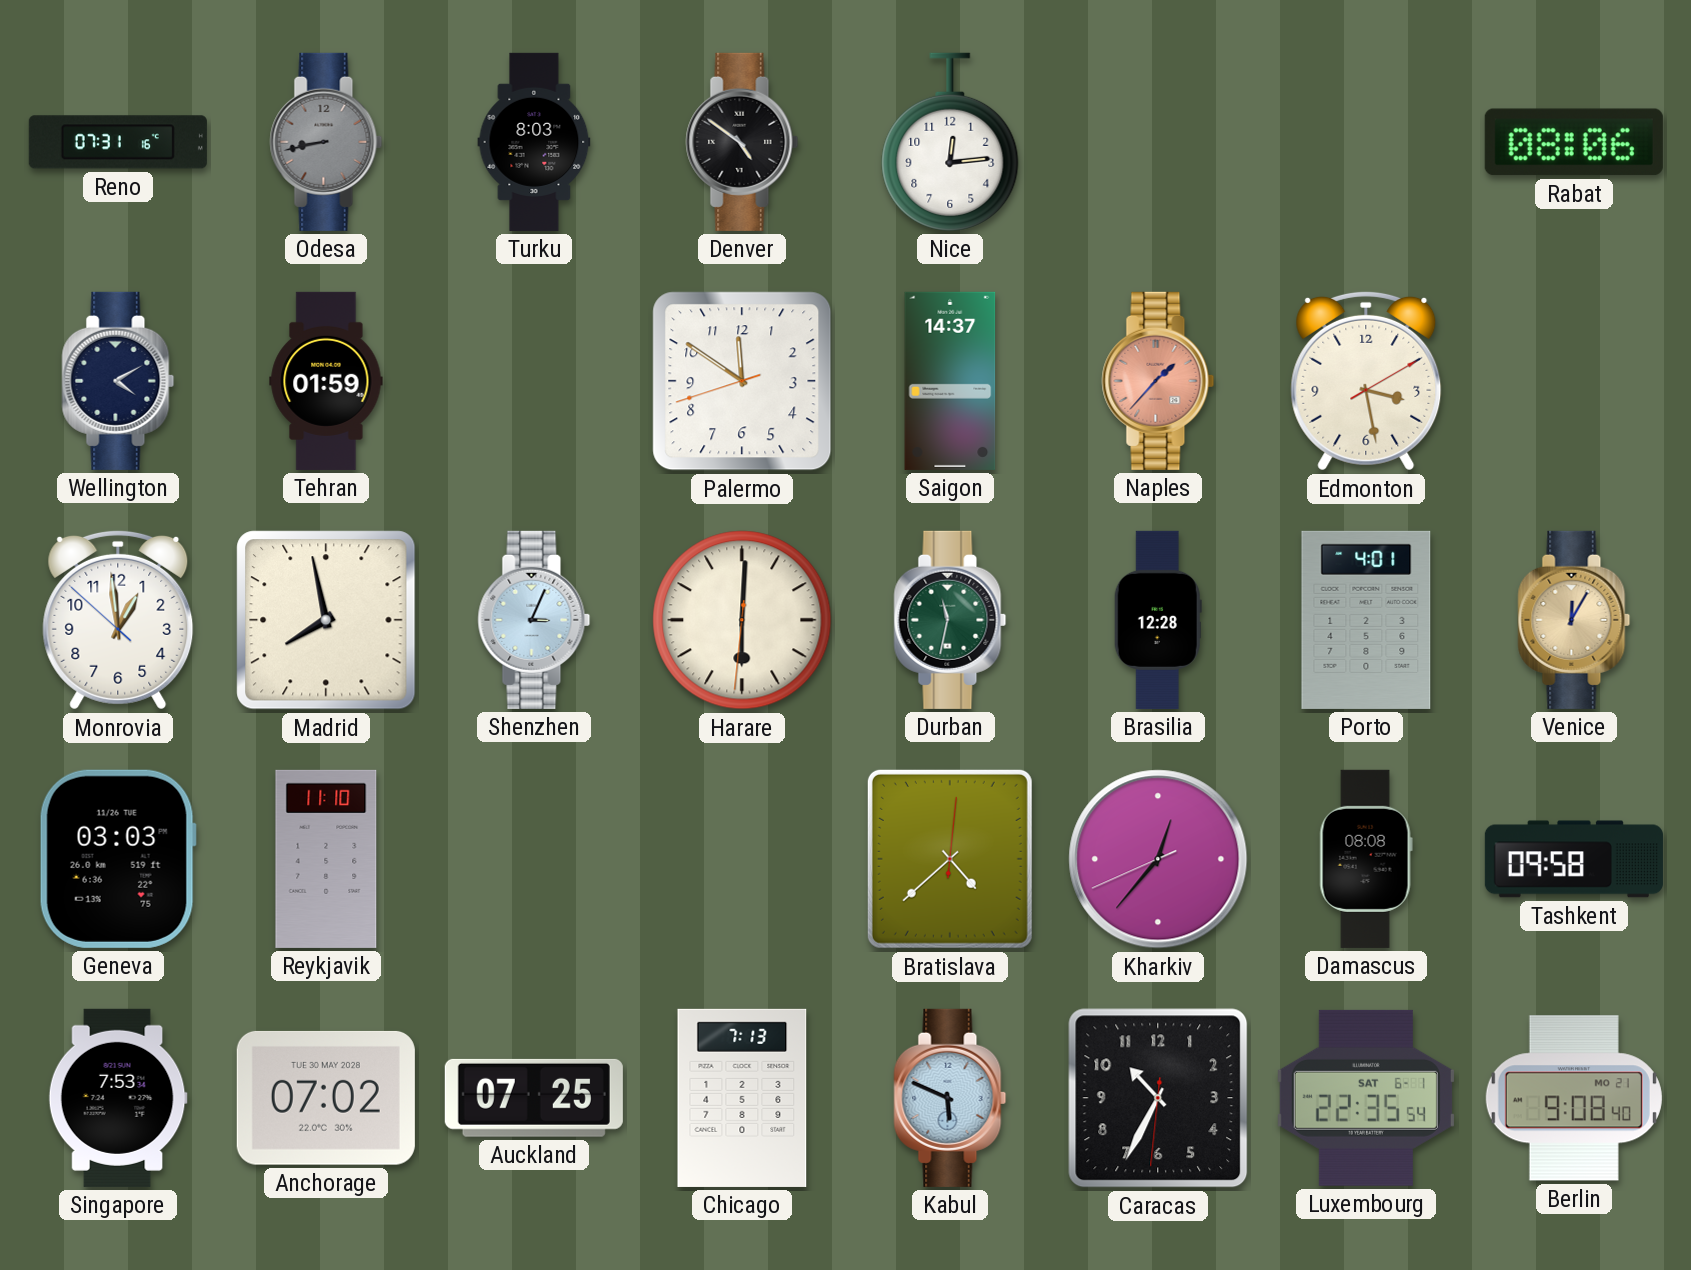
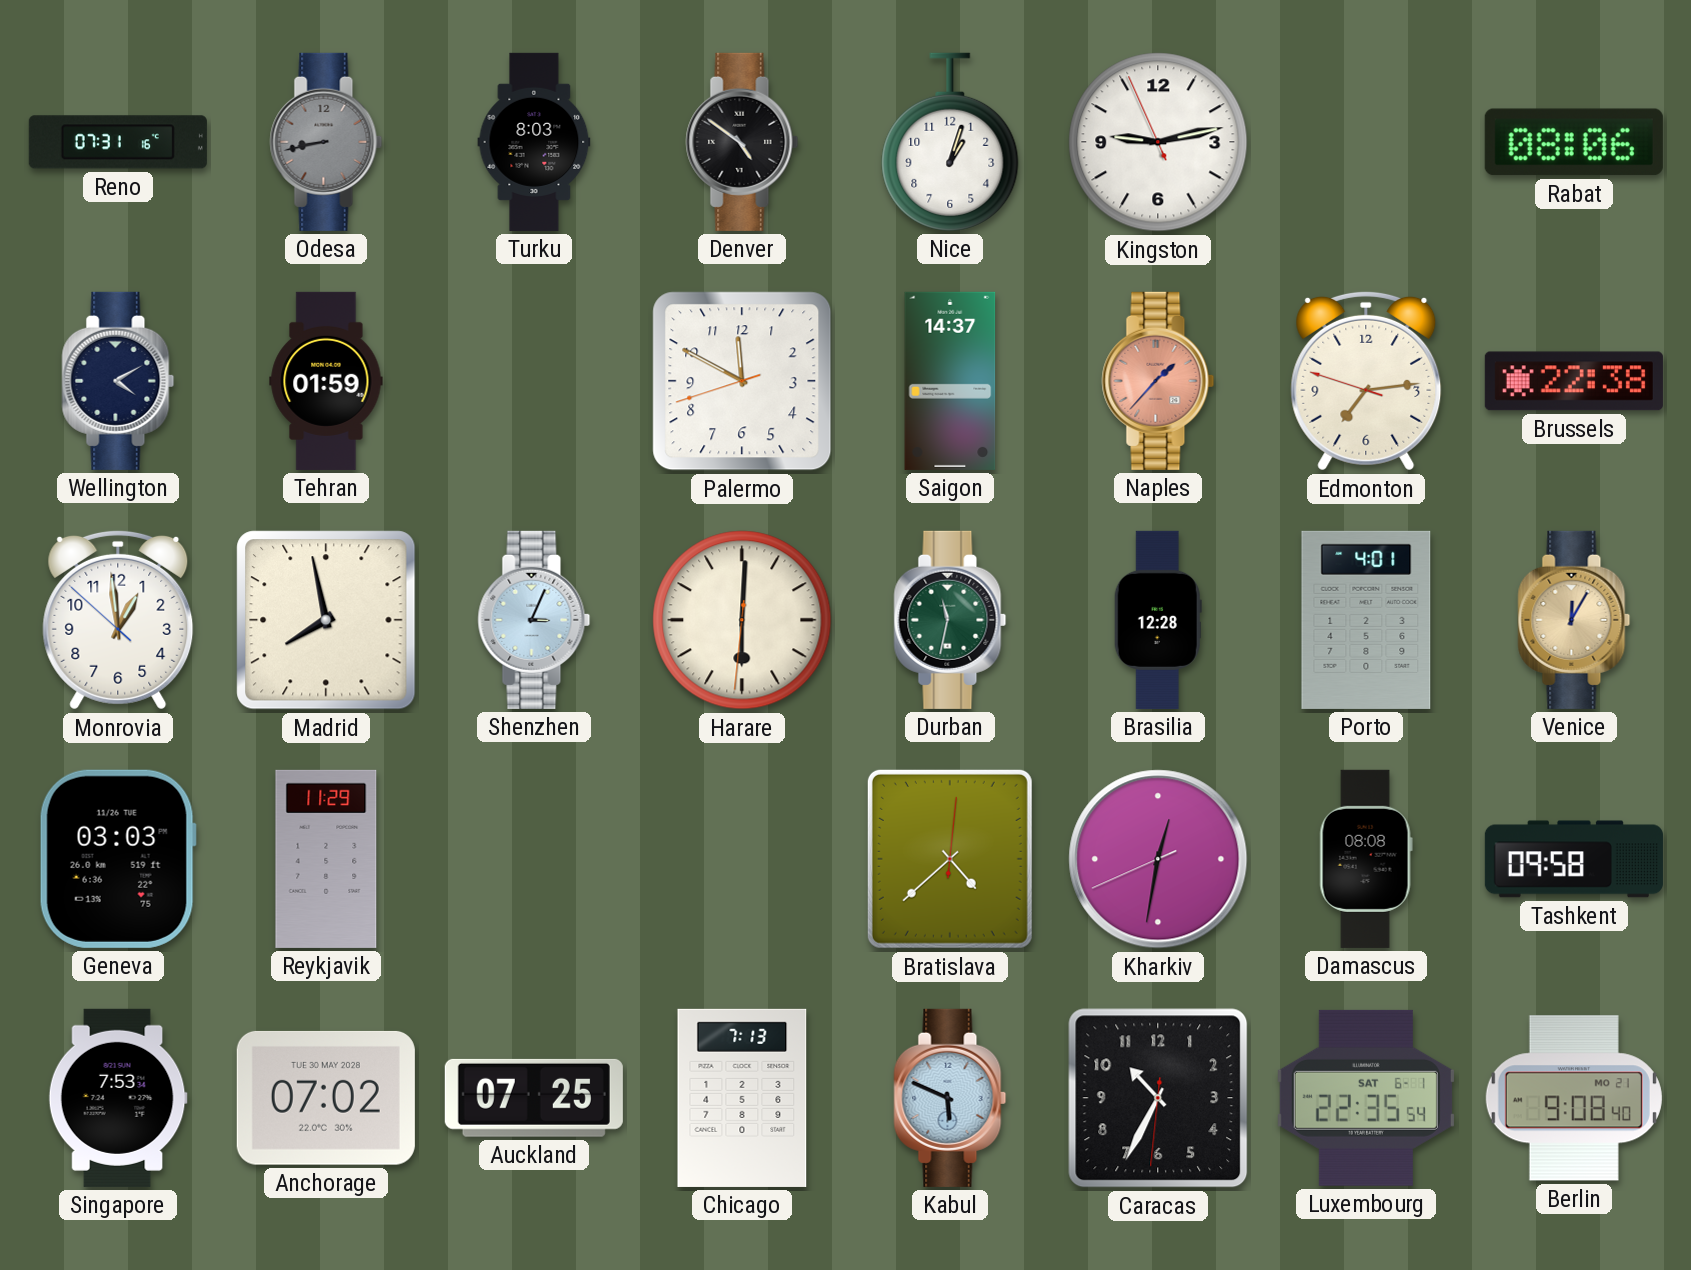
Nice: 12:14 -> 1:03 (950, 142)
Kingston: none -> 9:12 (1158, 142)
Palermo: 11:50 -> 11:49 (742, 381)
Edmonton: 3:28 -> 7:13 (1366, 381)
Brussels: none -> 22:38 (1574, 381)
Reykjavik: 11:10 -> 11:29 (326, 859)
Kharkiv: 12:36 -> 12:31 (1158, 859)
